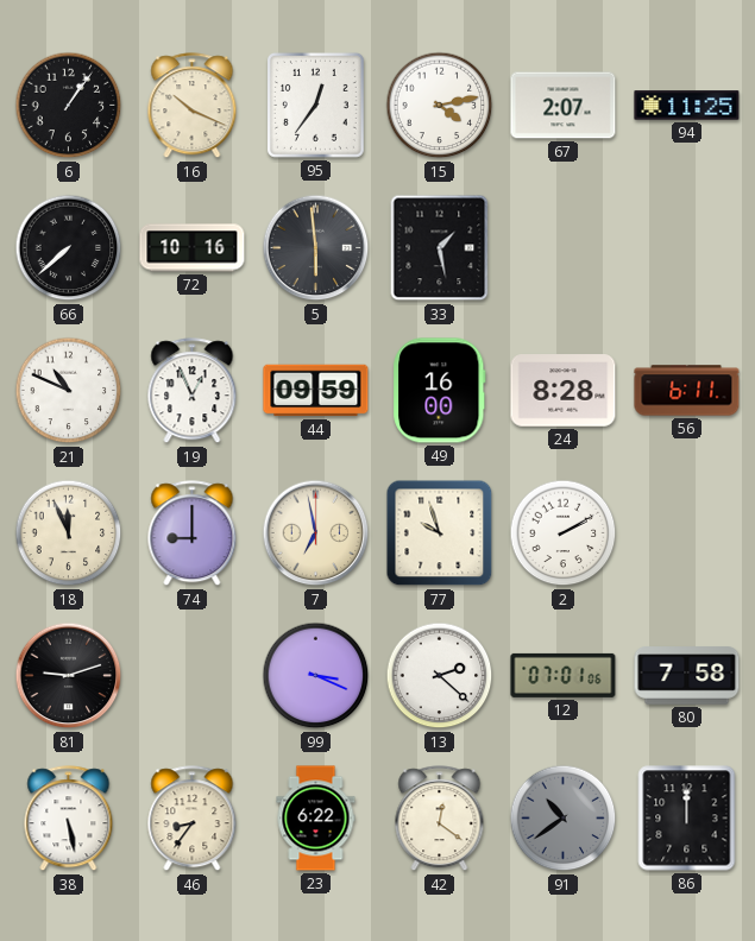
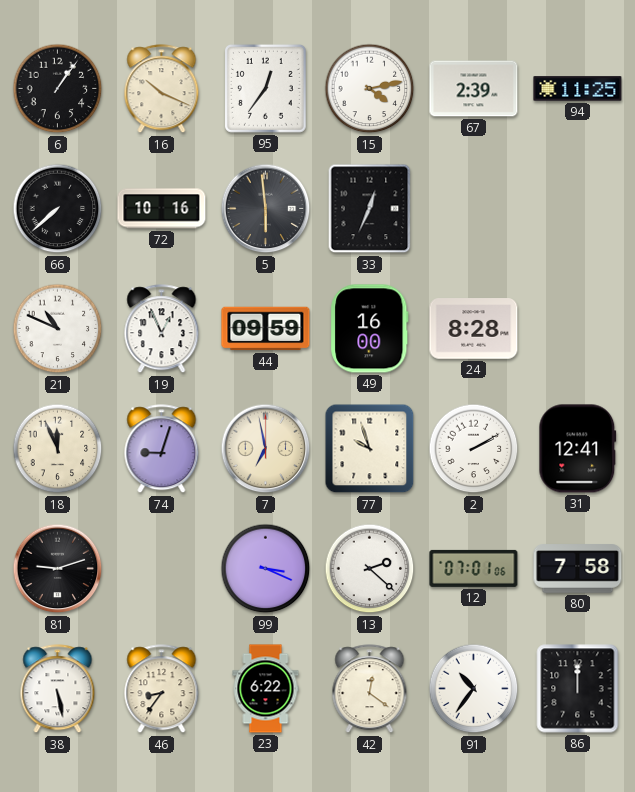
67: 2:07 -> 2:39 (474, 89)
33: 1:28 -> 12:34 (370, 209)
56: 6:11 -> none (687, 391)
74: 9:00 -> 9:03 (162, 449)
31: none -> 12:41 (578, 449)
91: 10:39 -> 10:36 (474, 689)
91 dial: grey -> white (474, 689)
